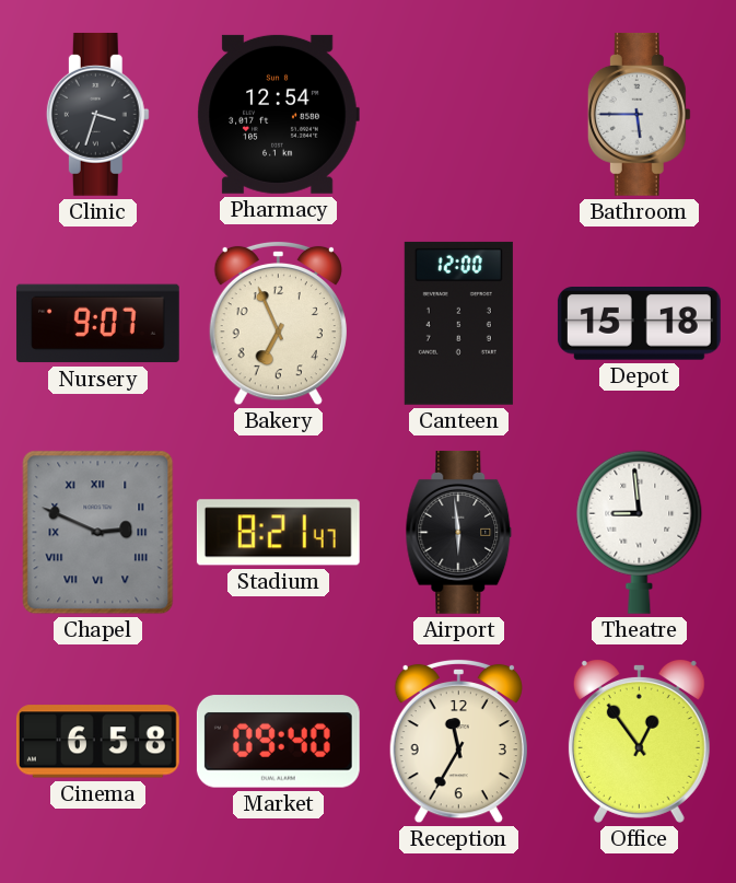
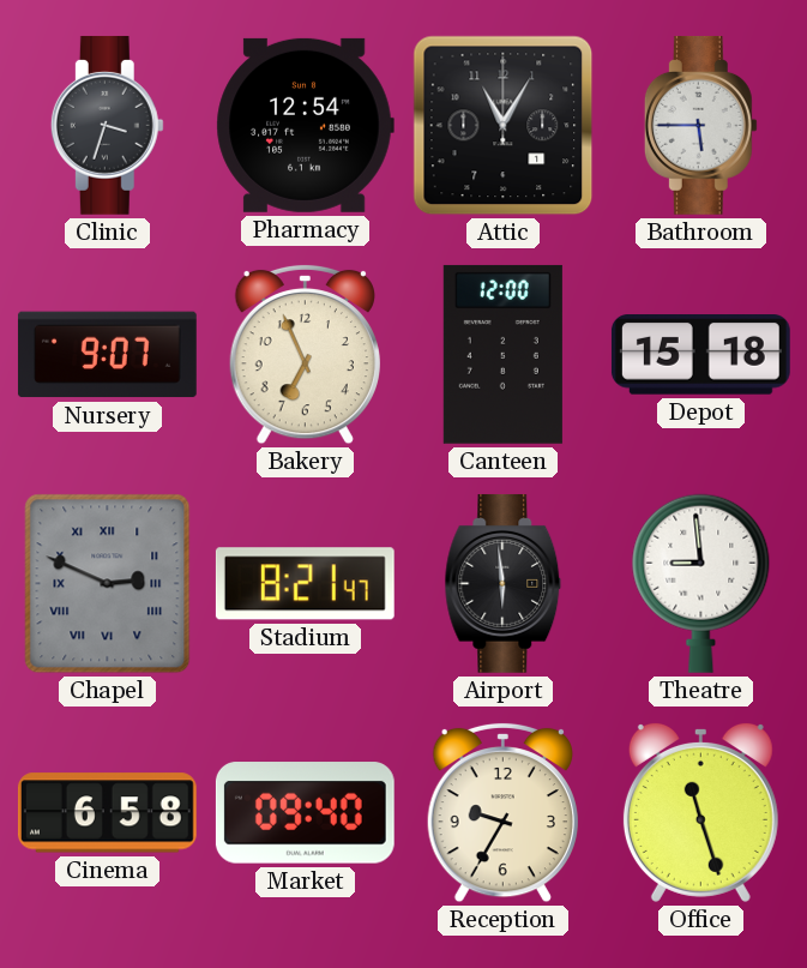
Attic: none -> 11:05 (504, 126)
Reception: 11:35 -> 9:35 (502, 812)
Office: 12:54 -> 11:27 (700, 812)
